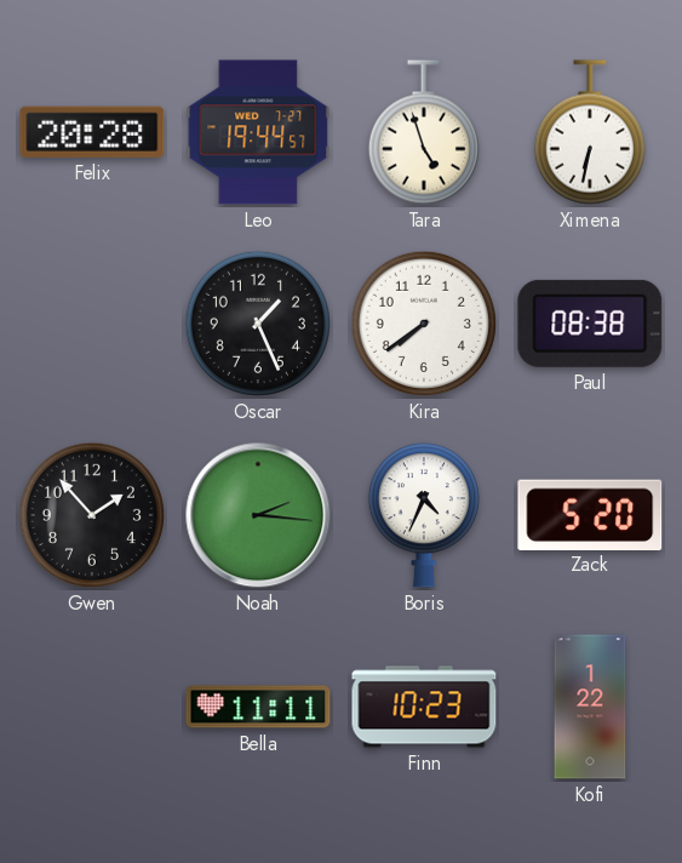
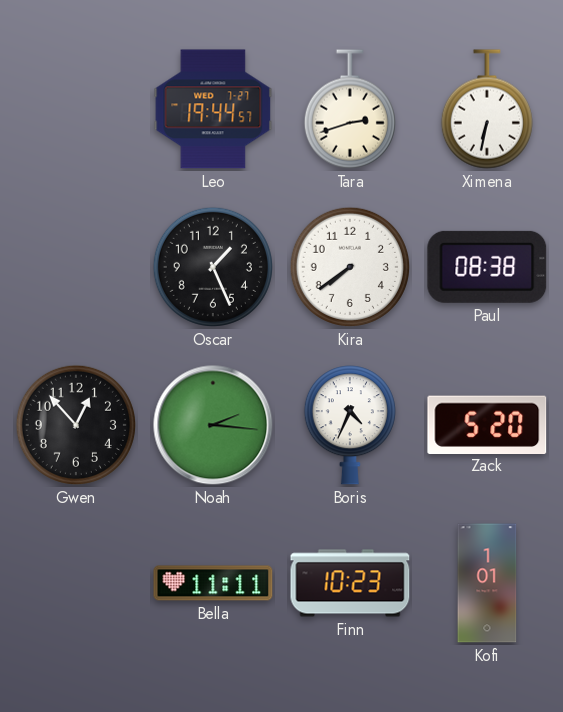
Felix: 20:28 -> none (92, 132)
Tara: 4:57 -> 2:42 (350, 109)
Gwen: 1:53 -> 12:53 (76, 425)
Kofi: 1:22 -> 1:01 (487, 583)
